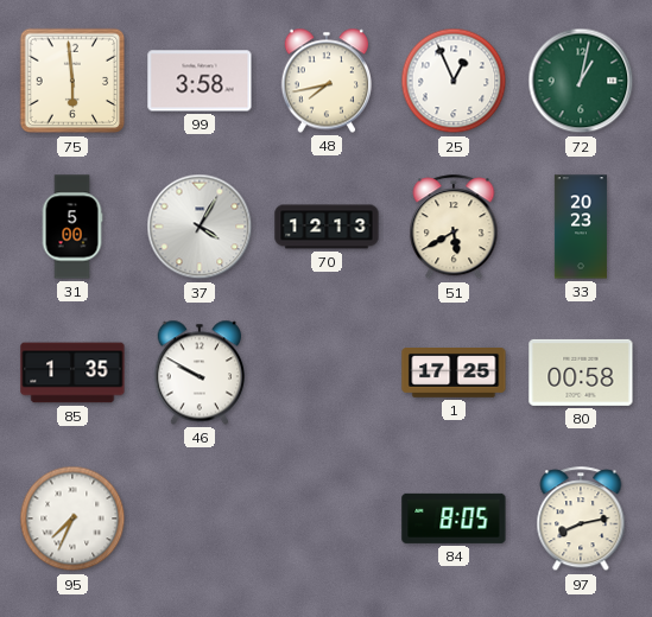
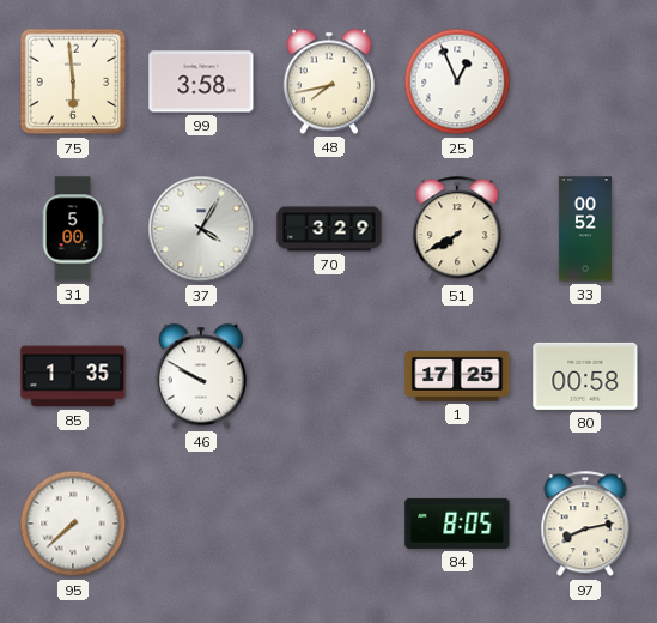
72: 1:02 -> none (581, 81)
70: 12:13 -> 3:29 (329, 229)
51: 5:40 -> 7:40 (457, 230)
33: 20:23 -> 00:52 (585, 229)
95: 7:34 -> 7:38 (73, 524)
